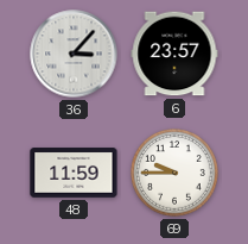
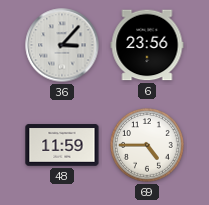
6: 23:57 -> 23:56 (147, 45)
69: 9:45 -> 4:45 (147, 145)
